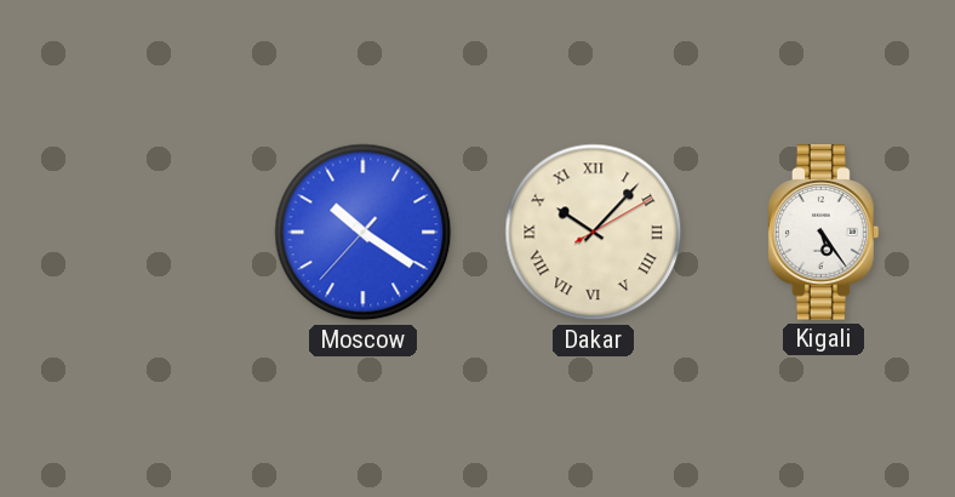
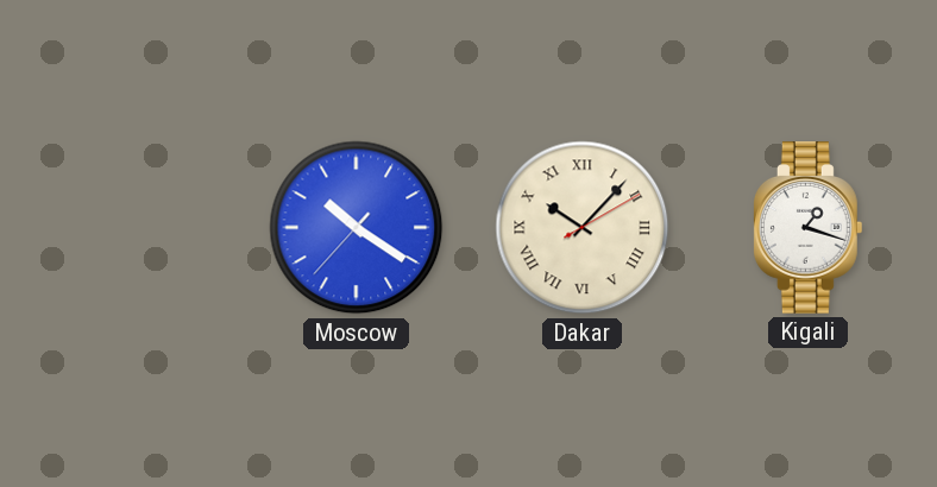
Kigali: 5:24 -> 1:18 (807, 228)
